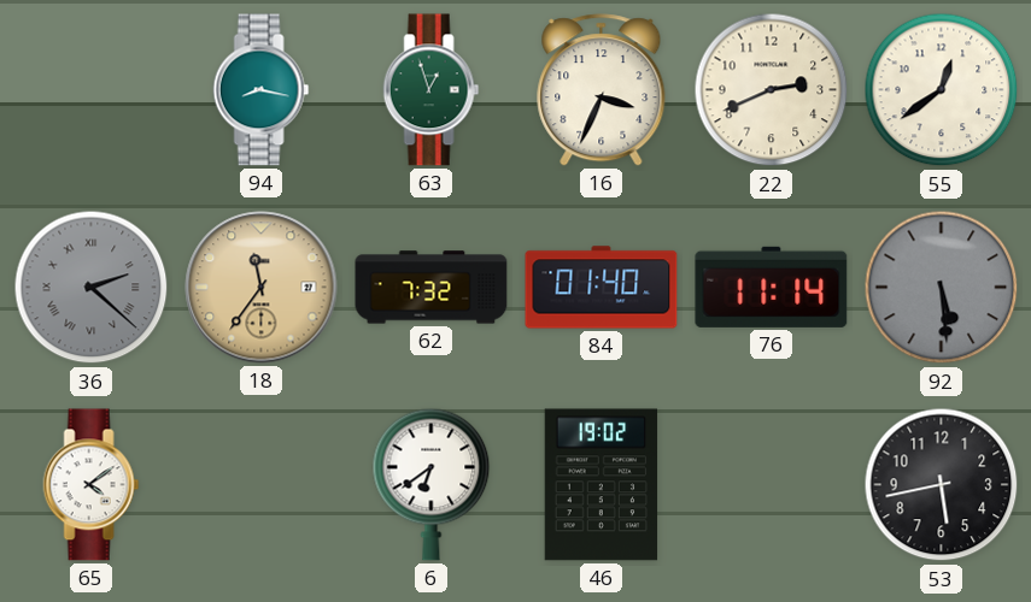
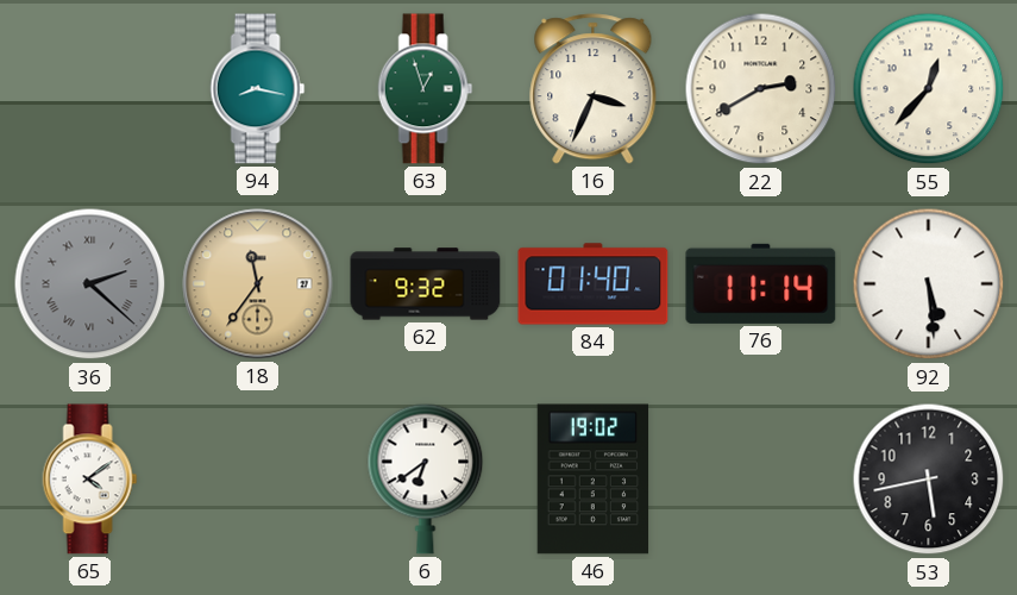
22: 2:41 -> 2:40 (761, 89)
55: 12:39 -> 12:37 (929, 89)
62: 7:32 -> 9:32 (426, 284)
92 dial: grey -> white (929, 284)
